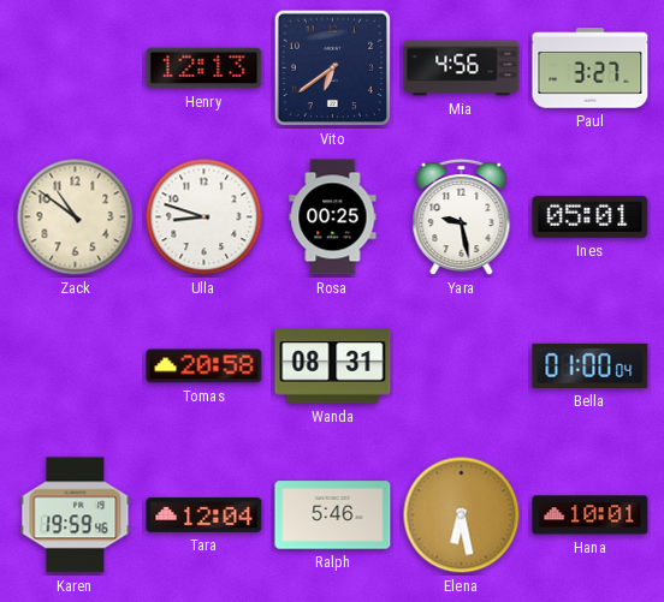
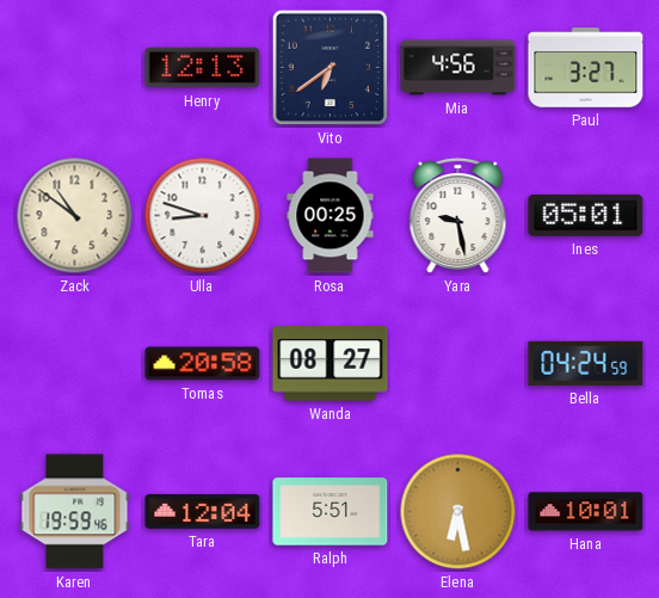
Wanda: 08:31 -> 08:27 (331, 364)
Bella: 01:00 -> 04:24 (586, 363)
Ralph: 5:46 -> 5:51 (331, 512)
